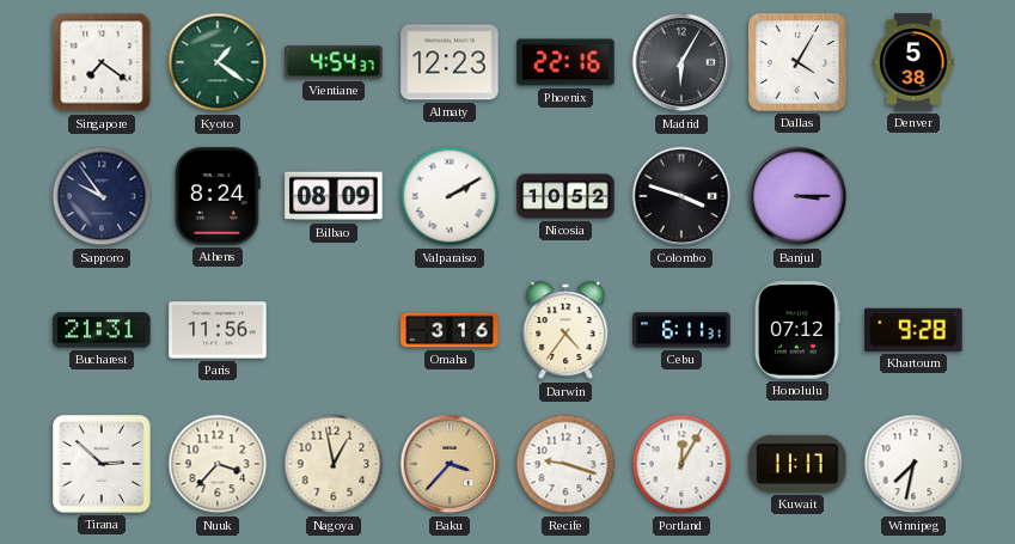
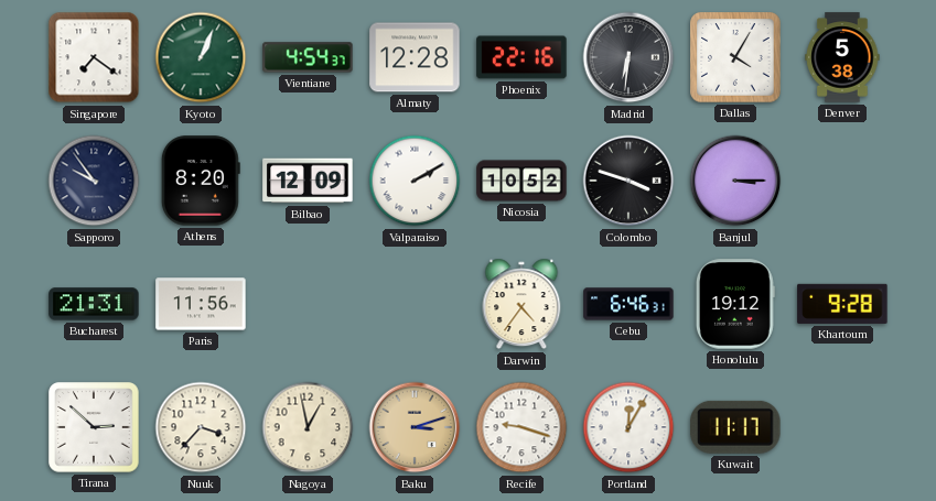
Kyoto: 1:21 -> 1:04 (201, 57)
Almaty: 12:23 -> 12:28 (415, 57)
Madrid: 6:05 -> 6:31 (628, 57)
Athens: 8:24 -> 8:20 (201, 181)
Bilbao: 08:09 -> 12:09 (308, 181)
Omaha: 3:16 -> none (450, 330)
Cebu: 6:11 -> 6:46 (628, 304)
Honolulu: 07:12 -> 19:12 (735, 304)
Baku: 3:37 -> 3:12 (415, 427)
Winnipeg: 7:32 -> none (913, 464)
